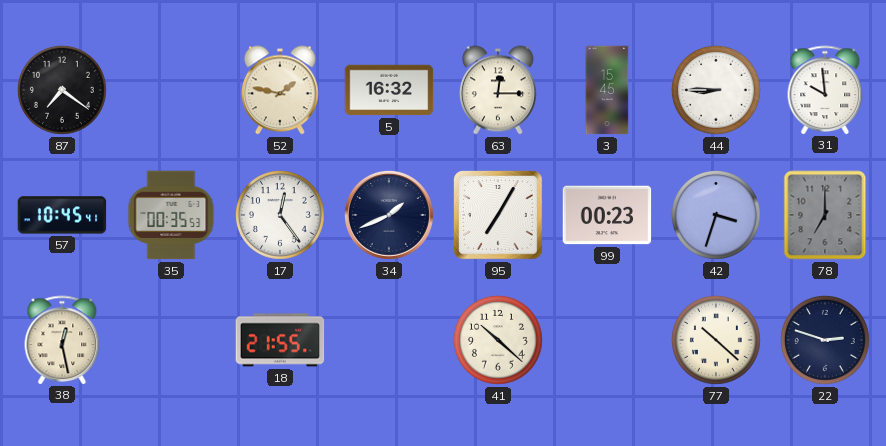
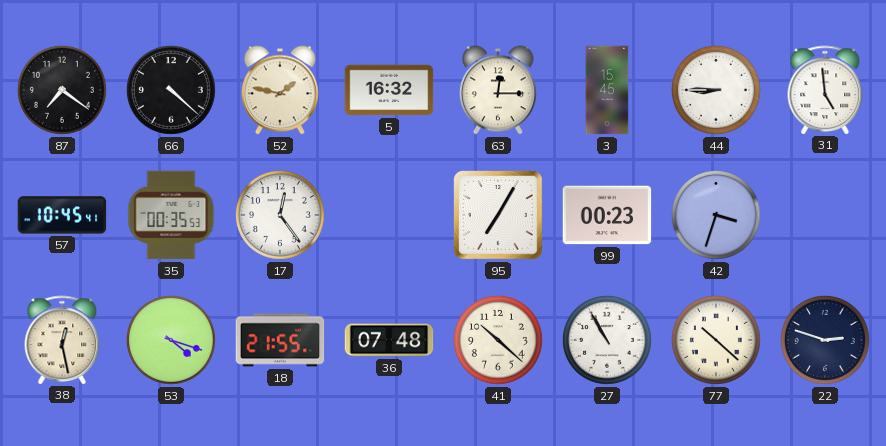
66: none -> 4:22 (171, 90)
31: 9:59 -> 4:59 (825, 90)
34: 1:41 -> none (389, 215)
78: 7:00 -> none (825, 215)
53: none -> 4:18 (171, 340)
36: none -> 07:48 (389, 340)
27: none -> 10:55 (607, 340)
